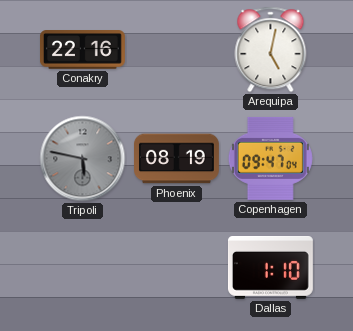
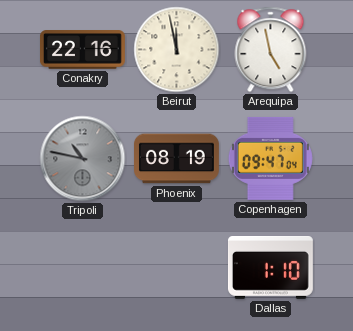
Beirut: none -> 11:58 (177, 50)
Arequipa: 5:02 -> 4:58 (271, 50)
Tripoli: 5:47 -> 10:47 (83, 159)
